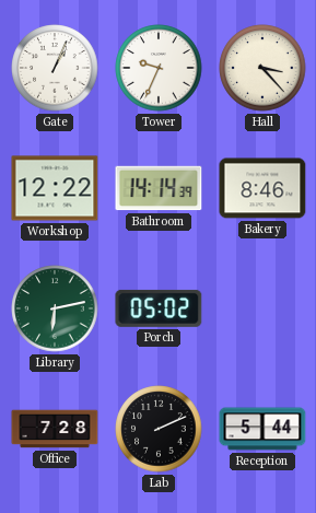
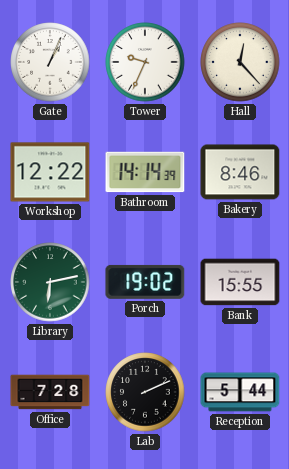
Hall: 3:23 -> 12:23 (240, 62)
Porch: 05:02 -> 19:02 (145, 282)
Bank: none -> 15:55 (240, 282)
